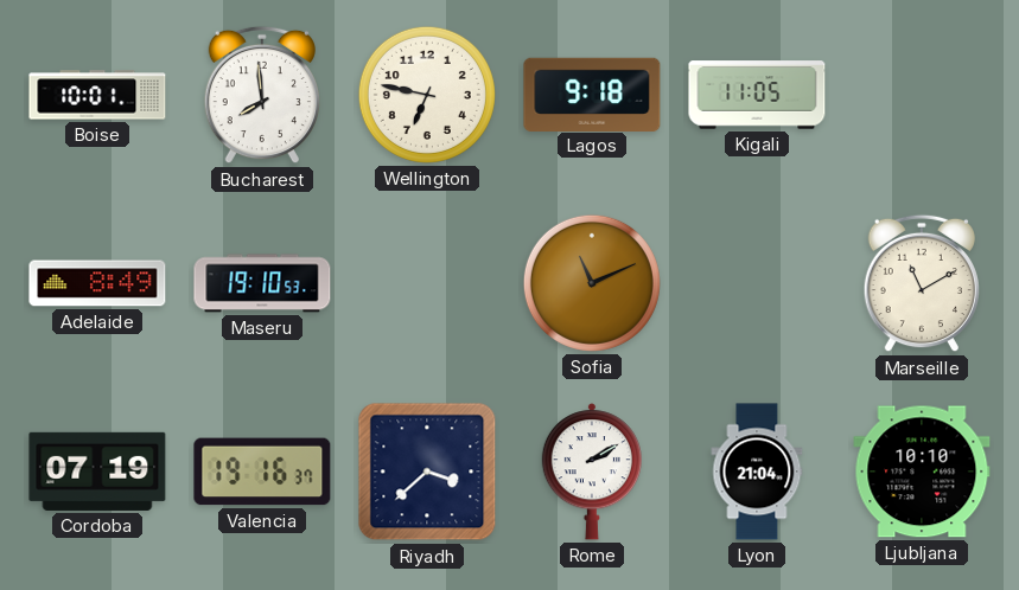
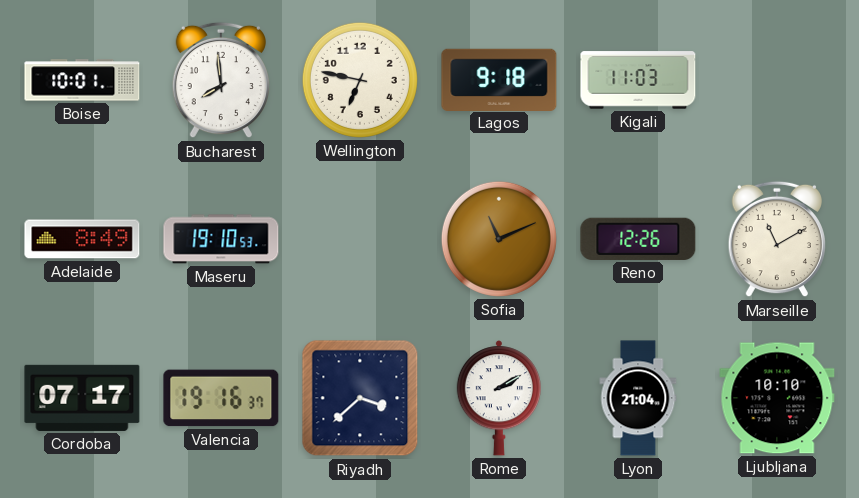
Kigali: 11:05 -> 11:03 (638, 80)
Reno: none -> 12:26 (638, 239)
Cordoba: 07:19 -> 07:17 (82, 398)
